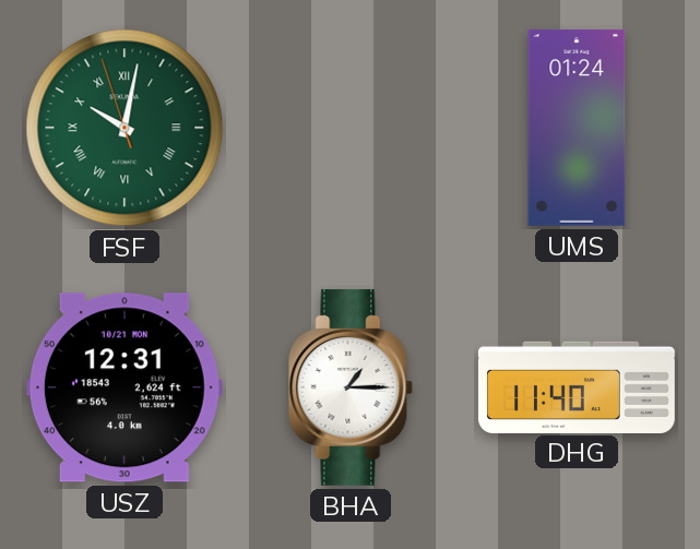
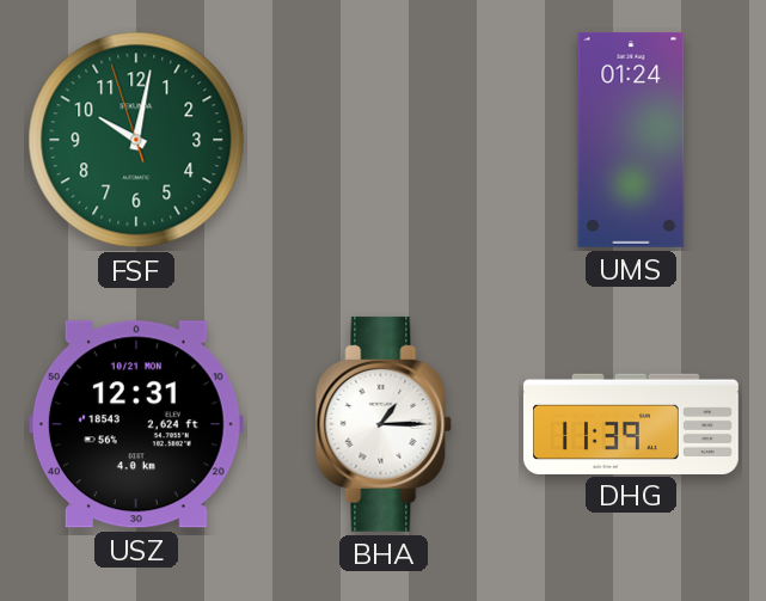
FSF numerals: Roman -> Arabic (136, 140)
DHG: 11:40 -> 11:39 (631, 423)
